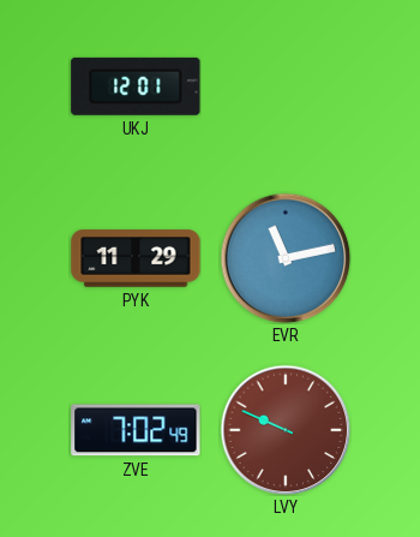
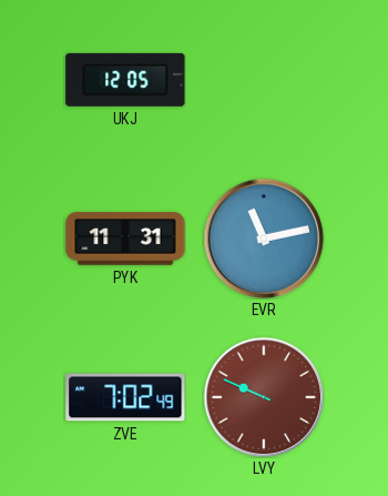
UKJ: 12:01 -> 12:05 (125, 80)
PYK: 11:29 -> 11:31 (125, 239)
